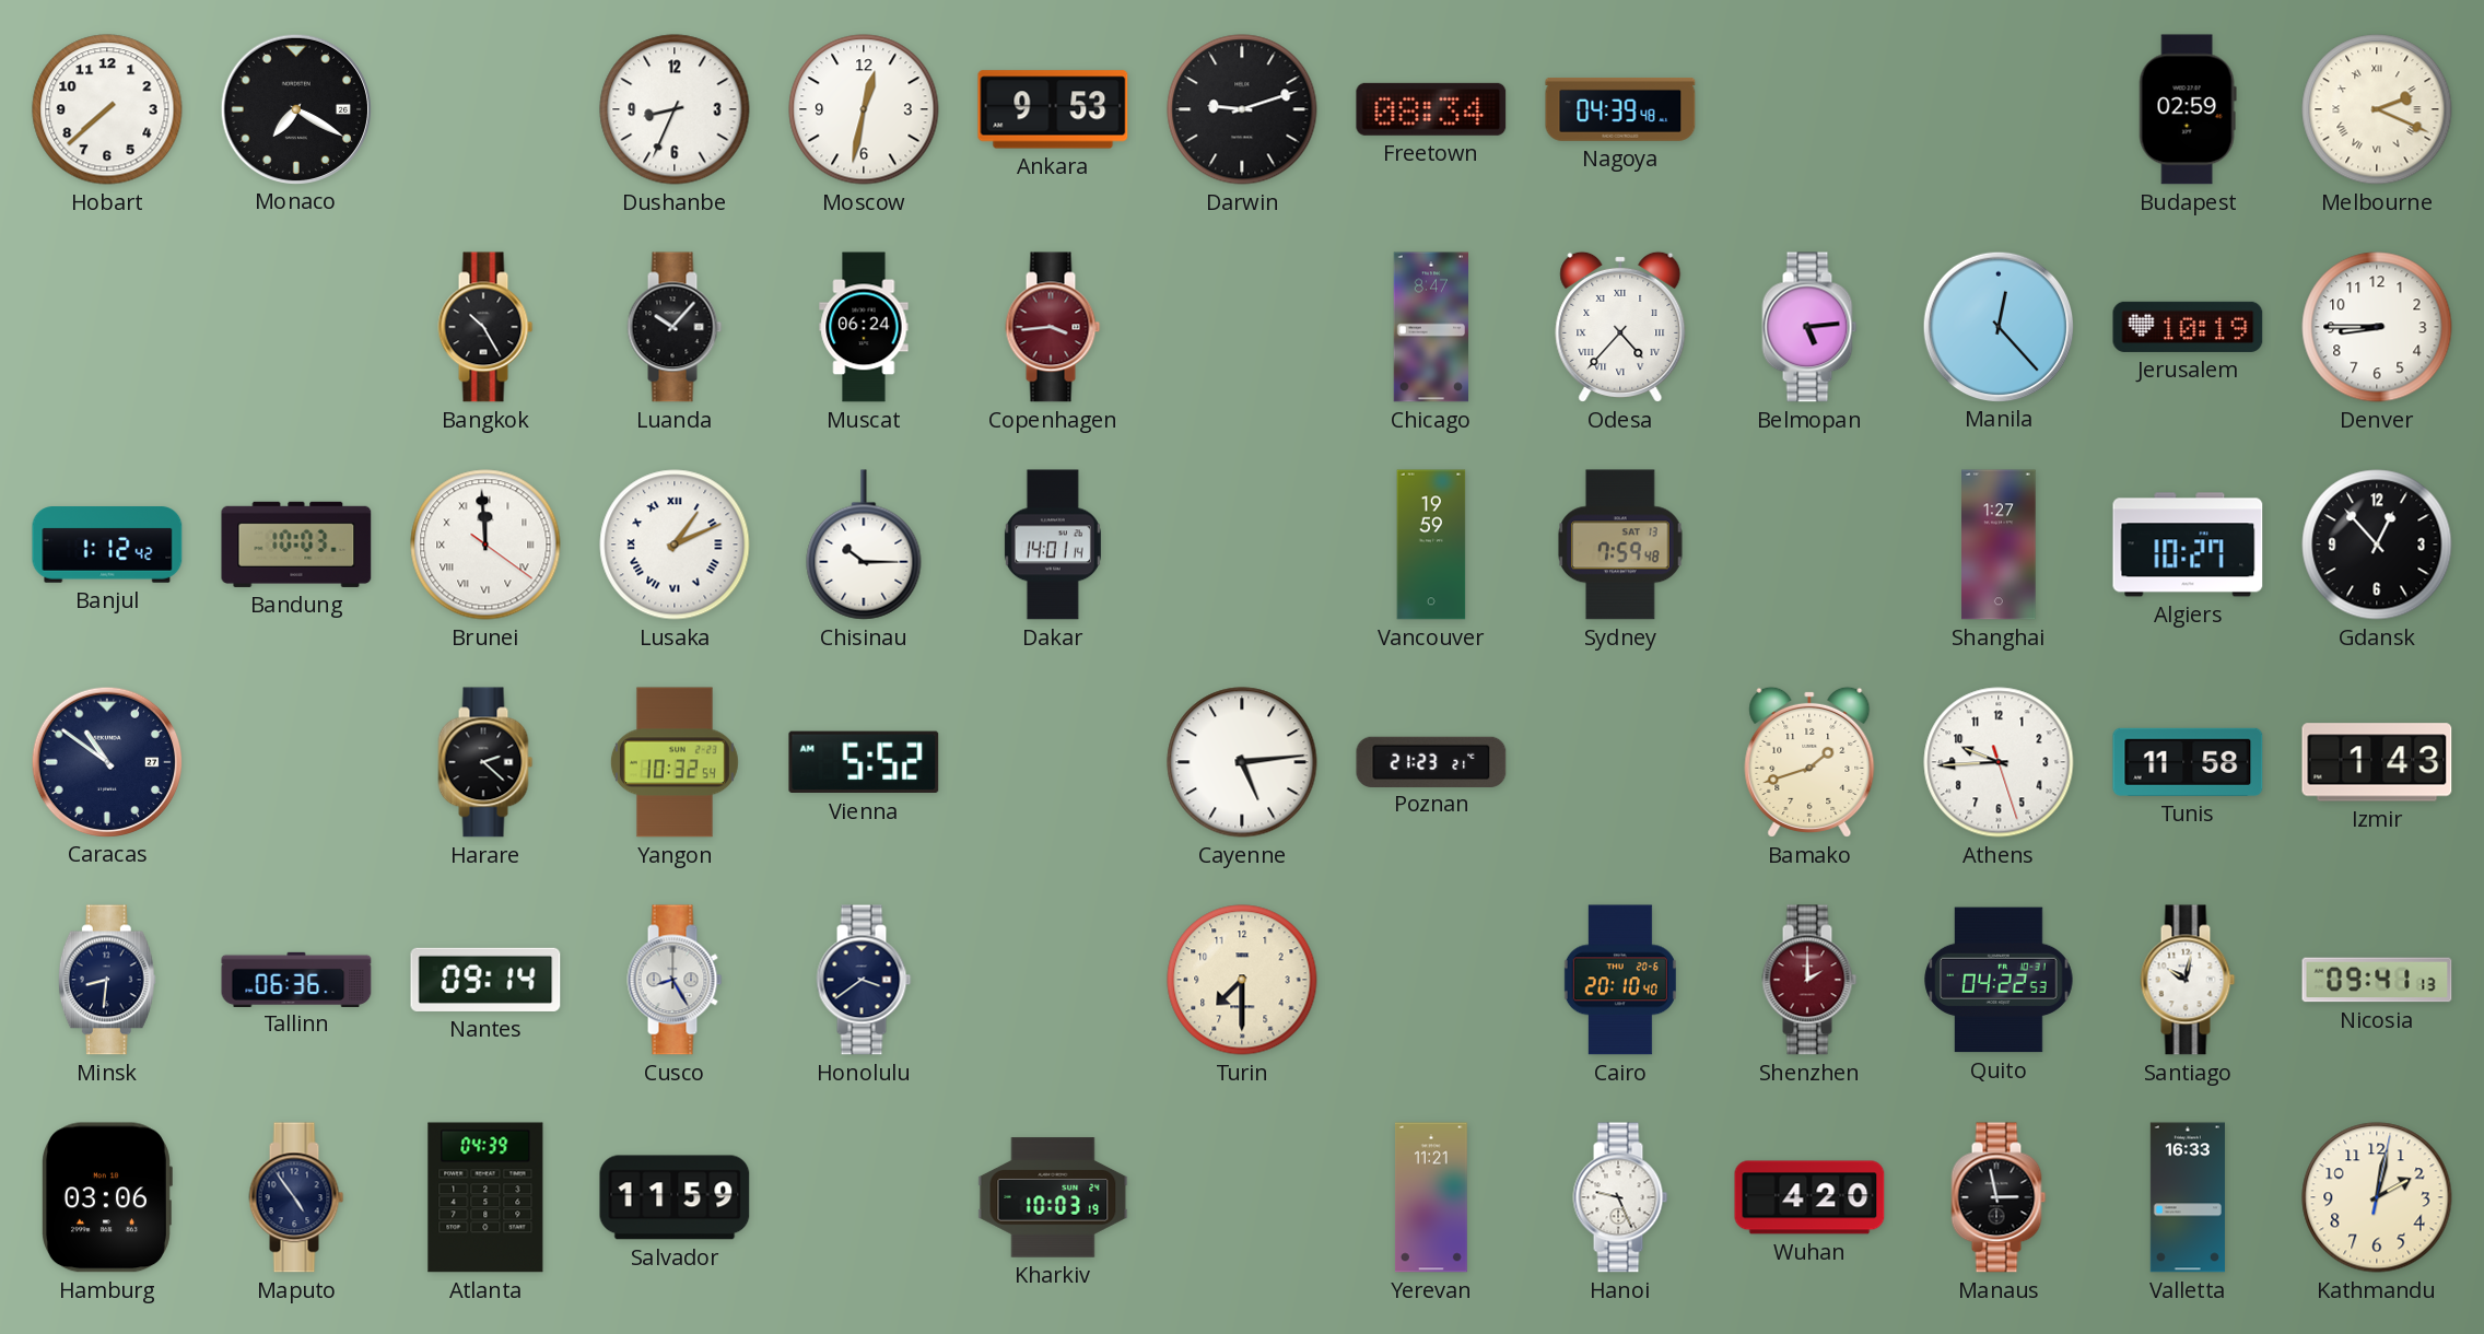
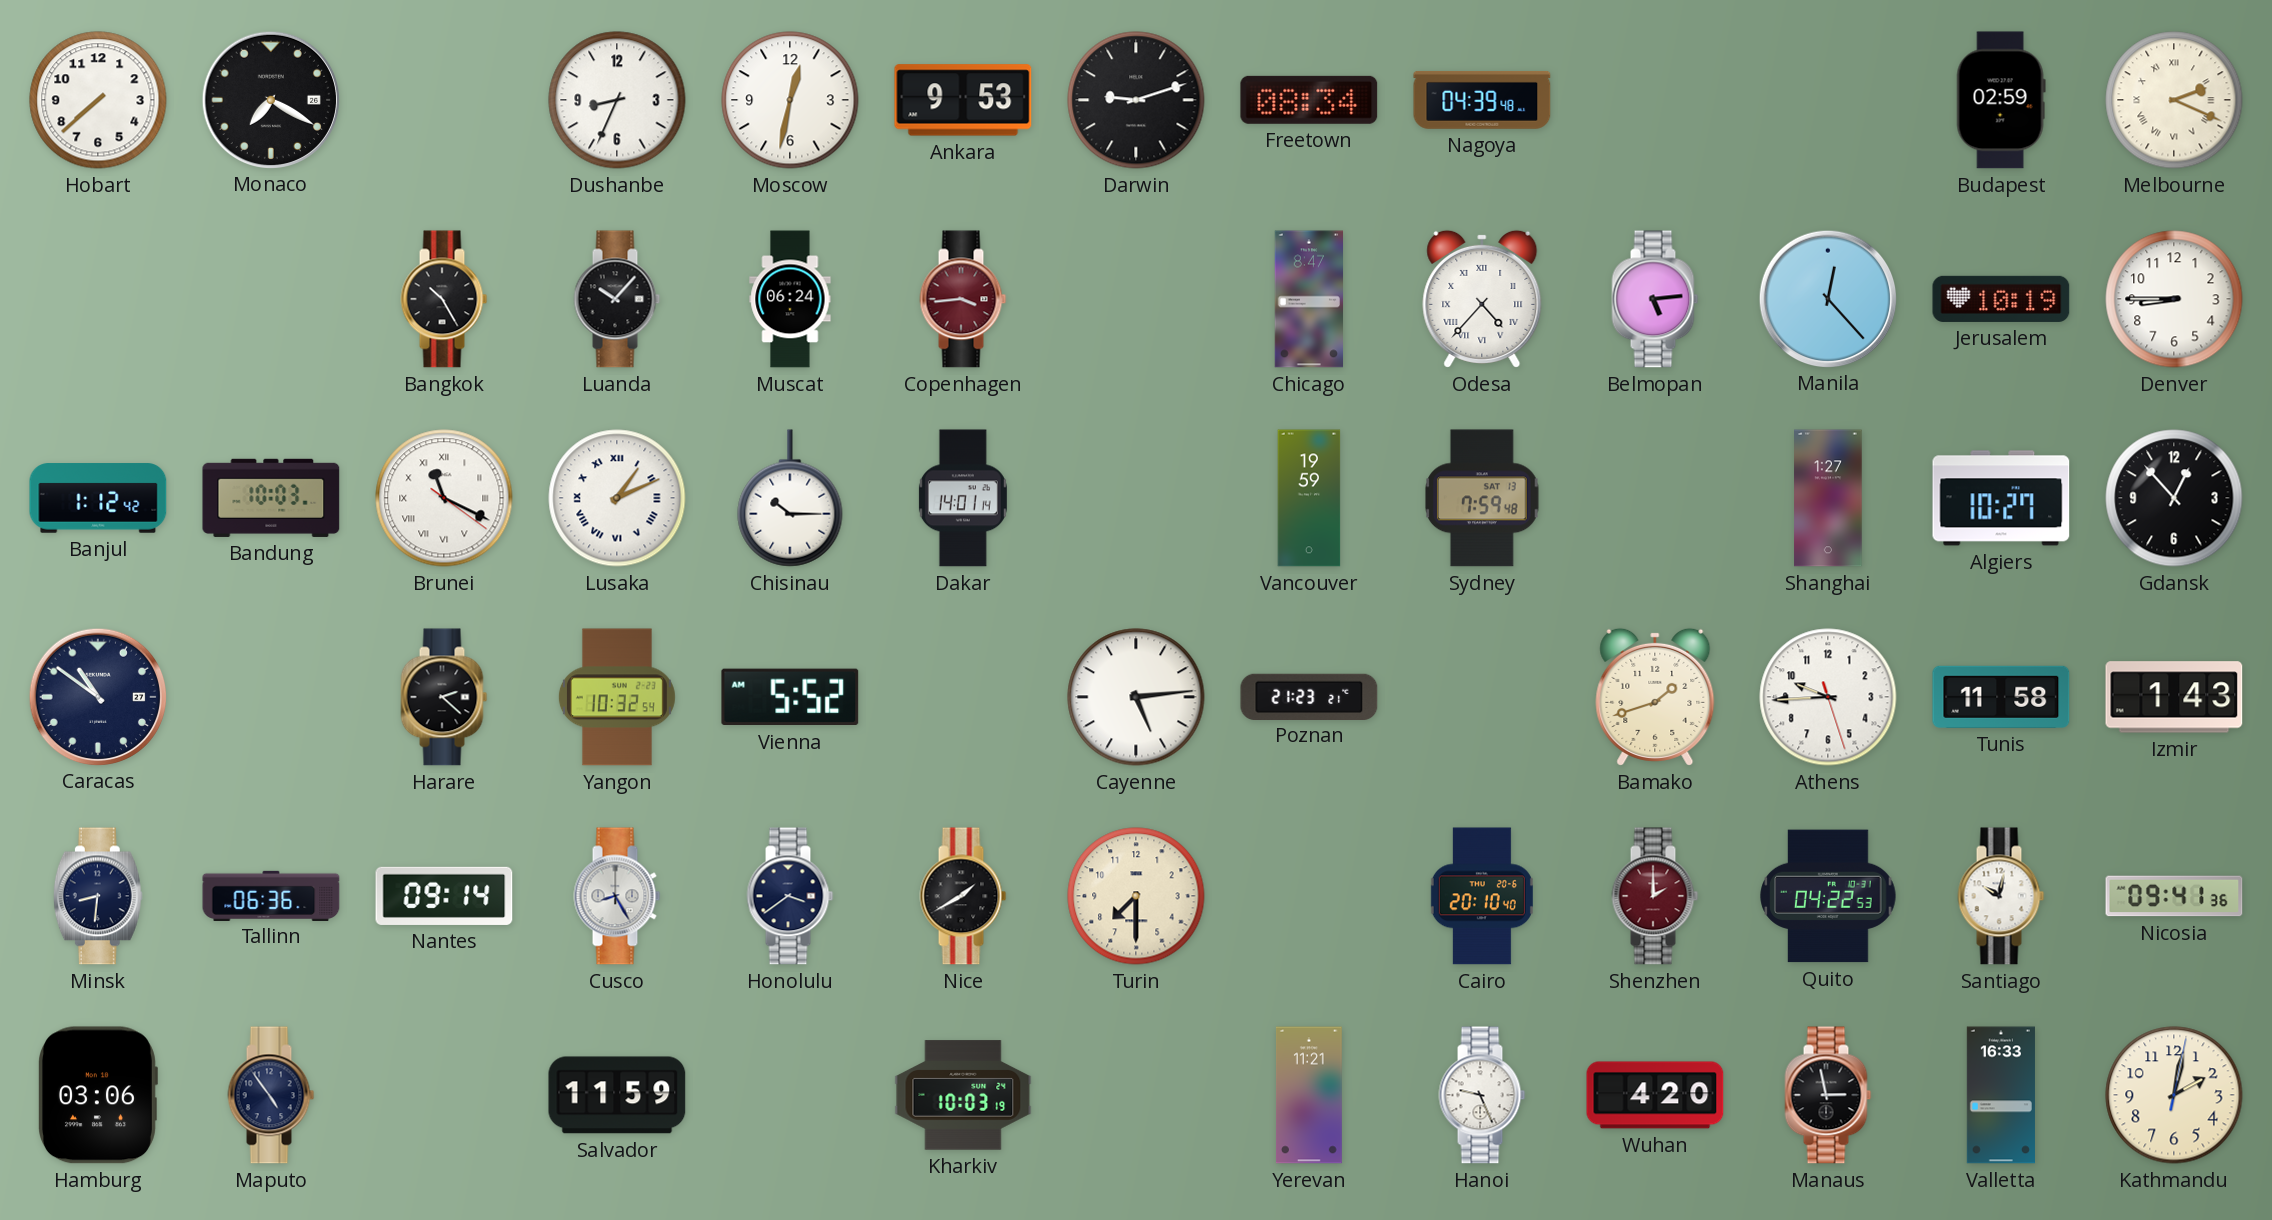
Brunei: 11:59 -> 11:19 (444, 498)
Nice: none -> 1:40 (963, 896)
Nicosia: 09:41:13 -> 09:41:36 (2174, 896)
Atlanta: 04:39 -> none (485, 1197)
